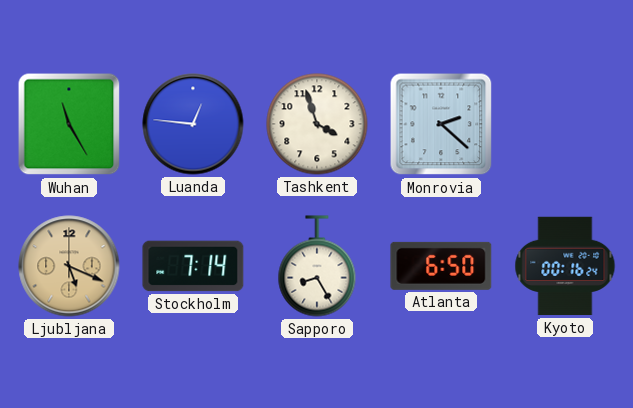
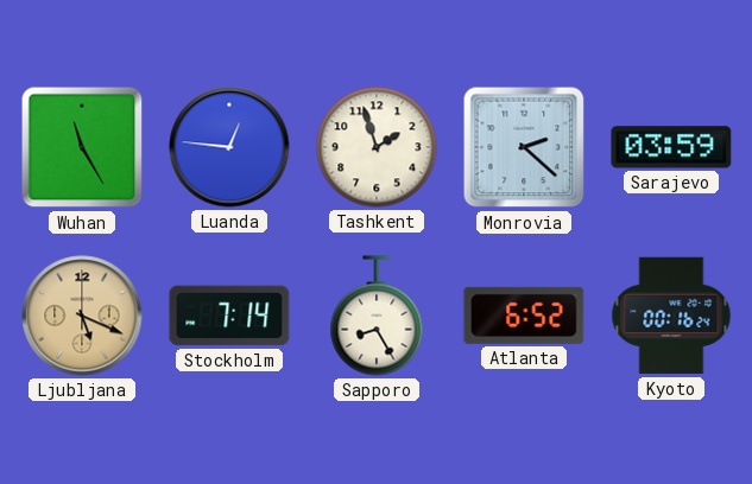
Tashkent: 3:57 -> 1:57 (377, 147)
Sarajevo: none -> 03:59 (671, 147)
Atlanta: 6:50 -> 6:52 (524, 316)
